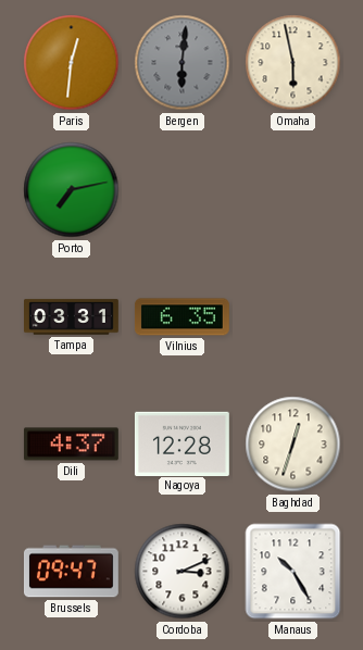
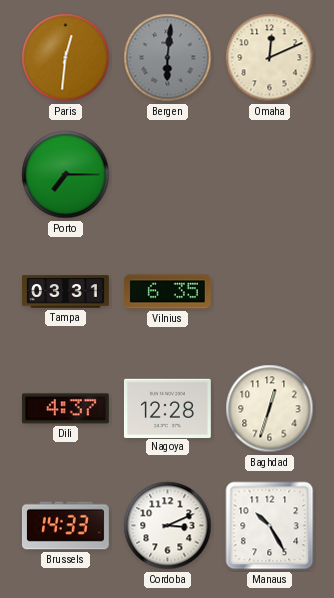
Omaha: 5:58 -> 12:11 (270, 58)
Porto: 7:13 -> 7:15 (66, 175)
Brussels: 09:47 -> 14:33 (65, 526)
